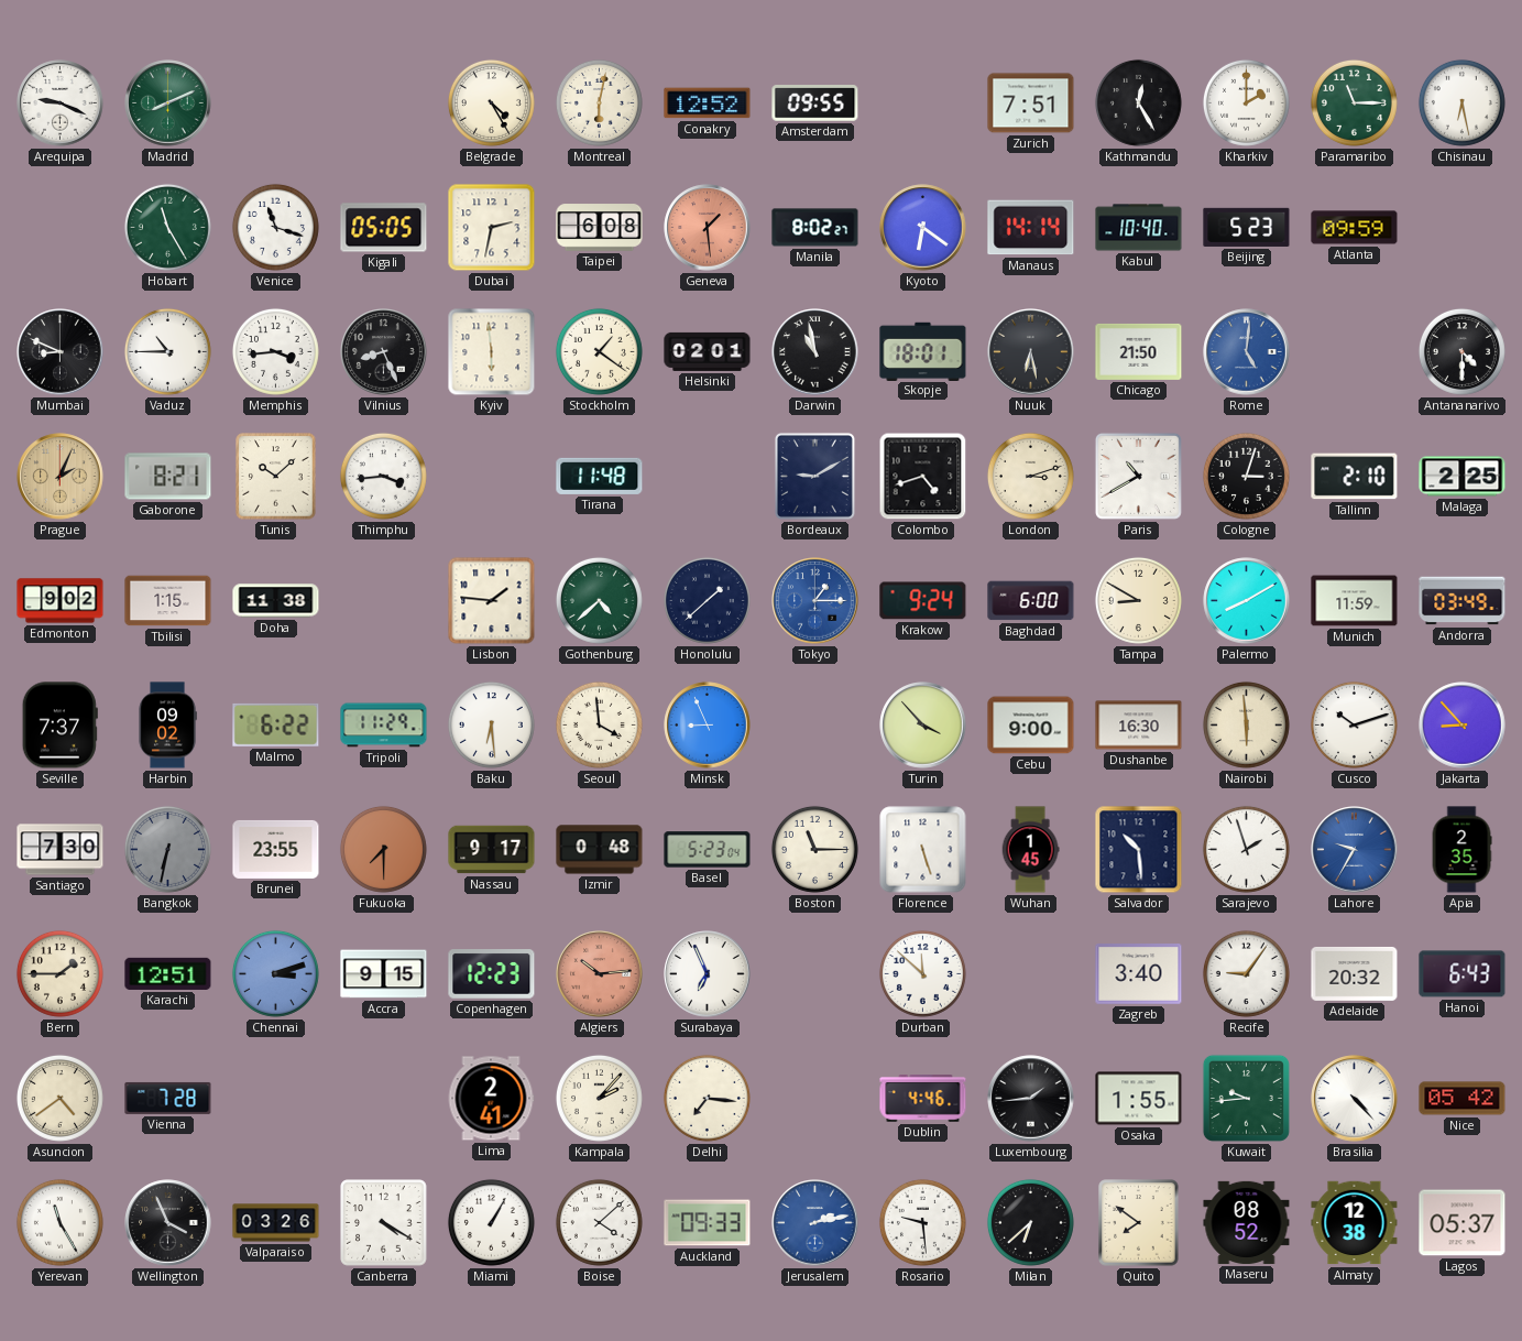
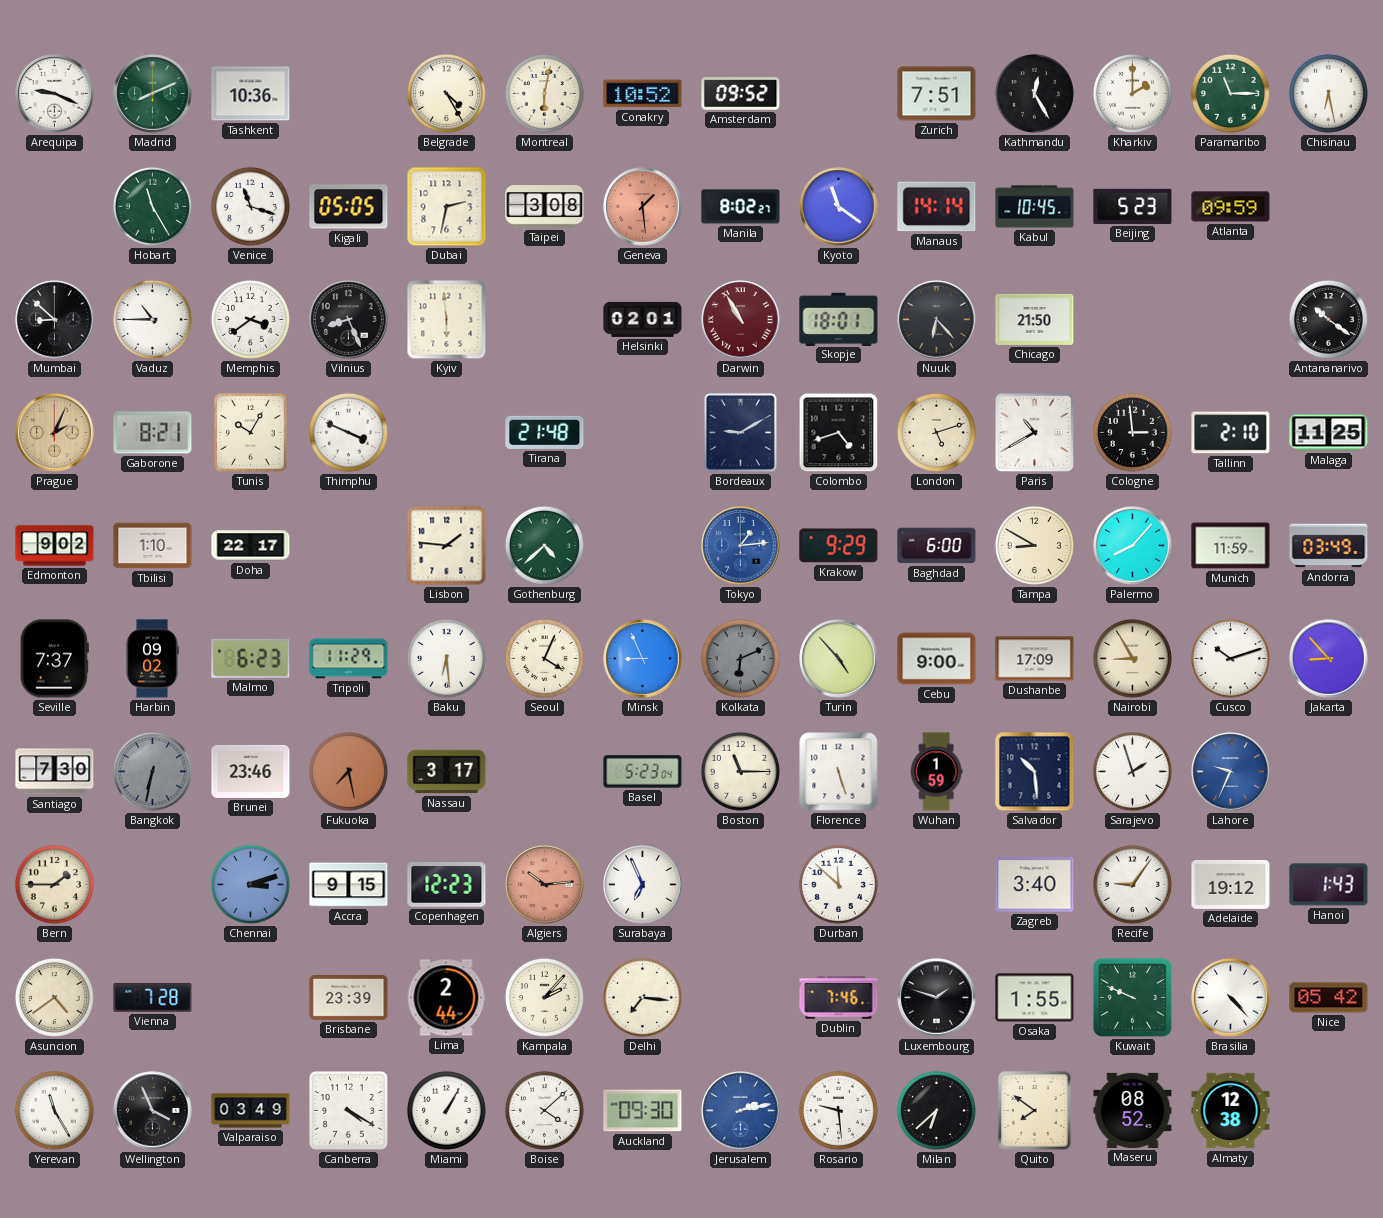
Tashkent: none -> 10:36 (251, 94)
Conakry: 12:52 -> 10:52 (643, 94)
Amsterdam: 09:55 -> 09:52 (741, 94)
Taipei: 6:08 -> 3:08 (545, 207)
Kyoto: 6:21 -> 11:21 (839, 207)
Kabul: 10:40 -> 10:45 (1035, 207)
Mumbai: 8:49 -> 8:52 (55, 320)
Memphis: 3:44 -> 3:39 (250, 319)
Stockholm: 1:21 -> none (599, 351)
Darwin: 10:58 -> 10:55 (741, 320)
Darwin dial: black -> burgundy (741, 320)
Nuuk: 6:28 -> 6:23 (937, 320)
Rome: 5:01 -> none (1247, 352)
Antananarivo: 4:30 -> 10:21 (1328, 319)
Tunis: 10:08 -> 10:05 (251, 433)
Thimphu: 3:44 -> 3:49 (348, 432)
Tirana: 11:48 -> 21:48 (545, 432)
London: 3:12 -> 5:12 (936, 432)
Cologne: 3:03 -> 2:59 (1132, 432)
Malaga: 2:25 -> 11:25 (1329, 433)
Tbilisi: 1:15 -> 1:10 (153, 546)
Doha: 11:38 -> 22:17 (251, 546)
Honolulu: 1:38 -> none (707, 600)
Tokyo: 1:15 -> 1:14 (741, 546)
Krakow: 9:24 -> 9:29 (839, 546)
Palermo: 8:10 -> 8:07 (1133, 546)
Malmo: 6:22 -> 6:23 (251, 658)
Seoul: 3:59 -> 4:04 (544, 658)
Kolkata: none -> 6:11 (740, 658)
Turin: 3:53 -> 4:53 (839, 659)
Dushanbe: 16:30 -> 17:09 (1035, 659)
Nairobi: 5:59 -> 8:55 (1132, 658)
Brunei: 23:55 -> 23:46 (251, 771)
Fukuoka: 7:30 -> 7:28 (348, 771)
Nassau: 9:17 -> 3:17 (447, 772)
Izmir: 0:48 -> none (600, 850)
Wuhan: 1:45 -> 1:59 (936, 772)
Lahore: 9:35 -> 9:34 (1231, 772)
Apia: 2:35 -> none (1461, 850)
Karachi: 12:51 -> none (168, 973)
Adelaide: 20:32 -> 19:12 (1231, 884)
Hanoi: 6:43 -> 1:43 (1329, 885)
Brisbane: none -> 23:39 (349, 997)
Lima: 2:41 -> 2:44 (446, 998)
Dublin: 4:46 -> 7:46 (839, 998)
Luxembourg: 1:44 -> 1:48 (937, 998)
Kuwait: 9:44 -> 9:49 (1132, 997)
Valparaiso: 03:26 -> 03:49 (251, 1111)
Auckland: 09:33 -> 09:30 (643, 1111)
Lagos: 05:37 -> none (1463, 1223)
